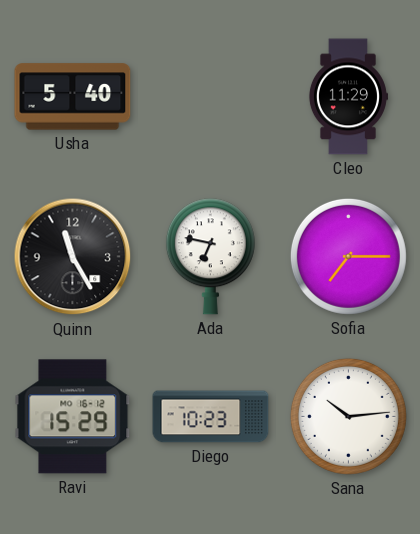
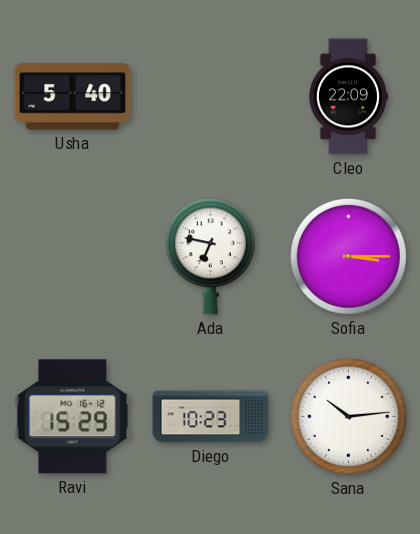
Cleo: 11:29 -> 22:09 (348, 97)
Quinn: 11:25 -> none (73, 257)
Sofia: 7:15 -> 3:15 (348, 256)
